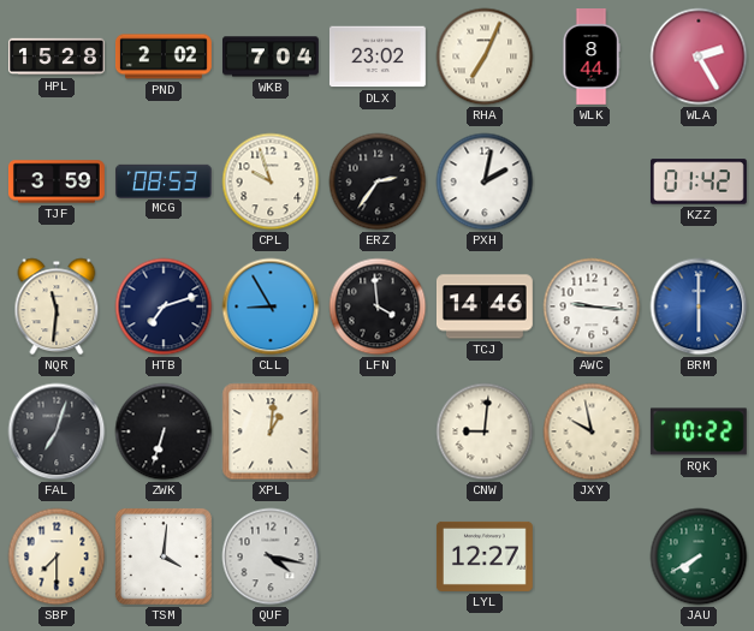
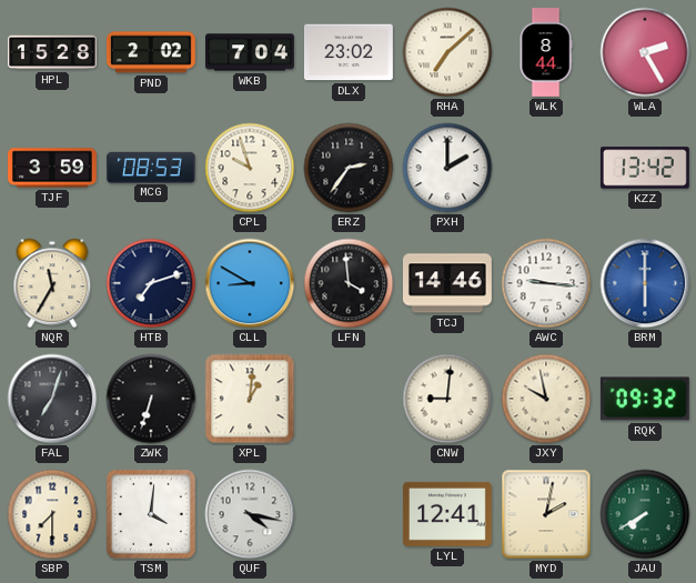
RHA: 7:04 -> 7:08 (447, 52)
PXH: 2:02 -> 2:00 (447, 168)
KZZ: 01:42 -> 13:42 (645, 168)
NQR: 11:31 -> 11:35 (52, 283)
CLL: 8:55 -> 8:50 (250, 283)
RQK: 10:22 -> 09:32 (645, 399)
LYL: 12:27 -> 12:41 (447, 514)
MYD: none -> 2:02 (546, 514)
